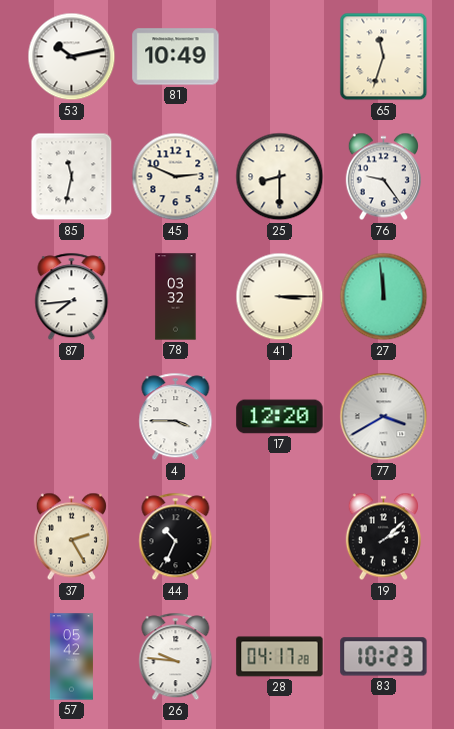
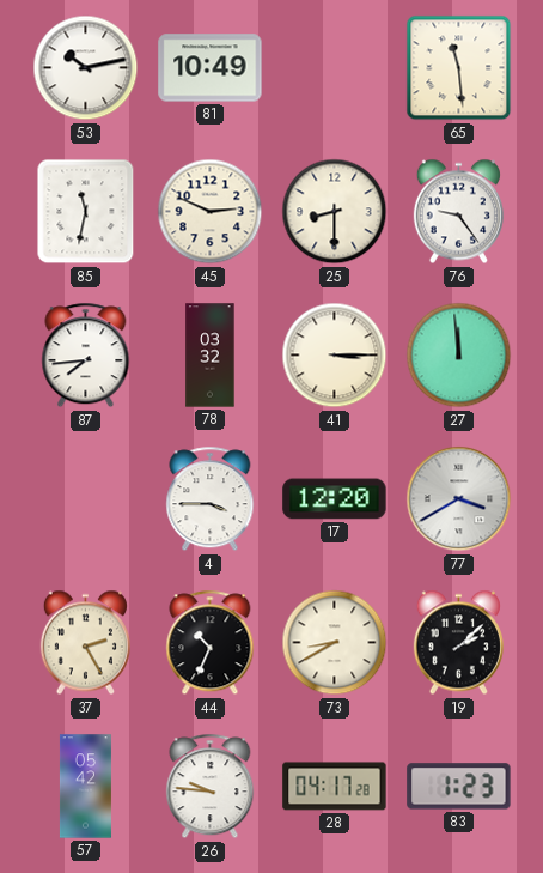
65: 11:33 -> 11:29 (459, 68)
73: none -> 8:40 (335, 643)
83: 10:23 -> 1:23 (459, 787)
